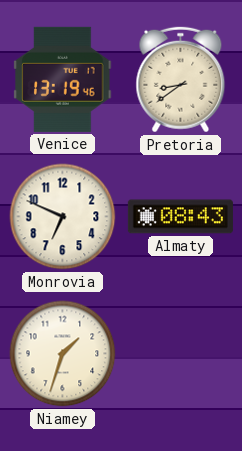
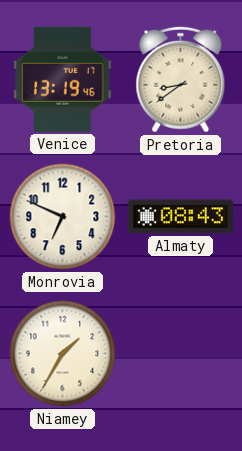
Niamey: 1:33 -> 1:35 (63, 354)
